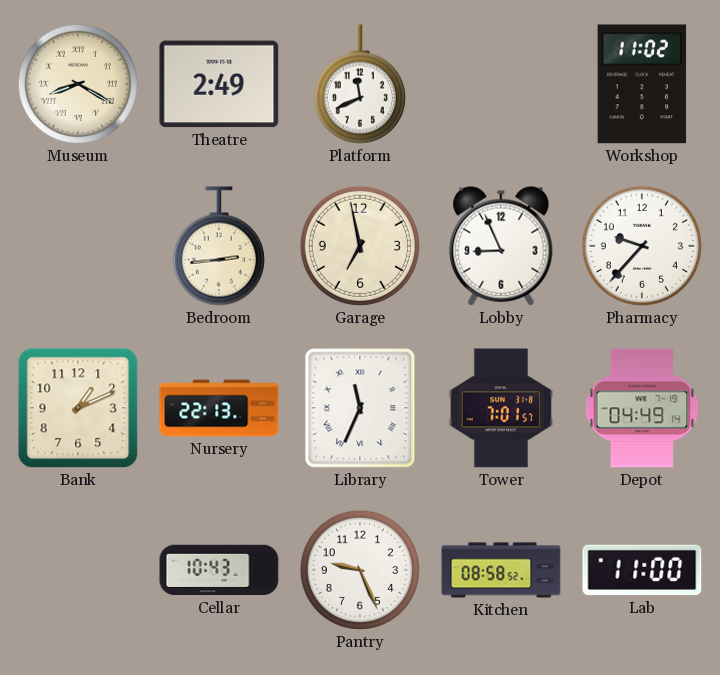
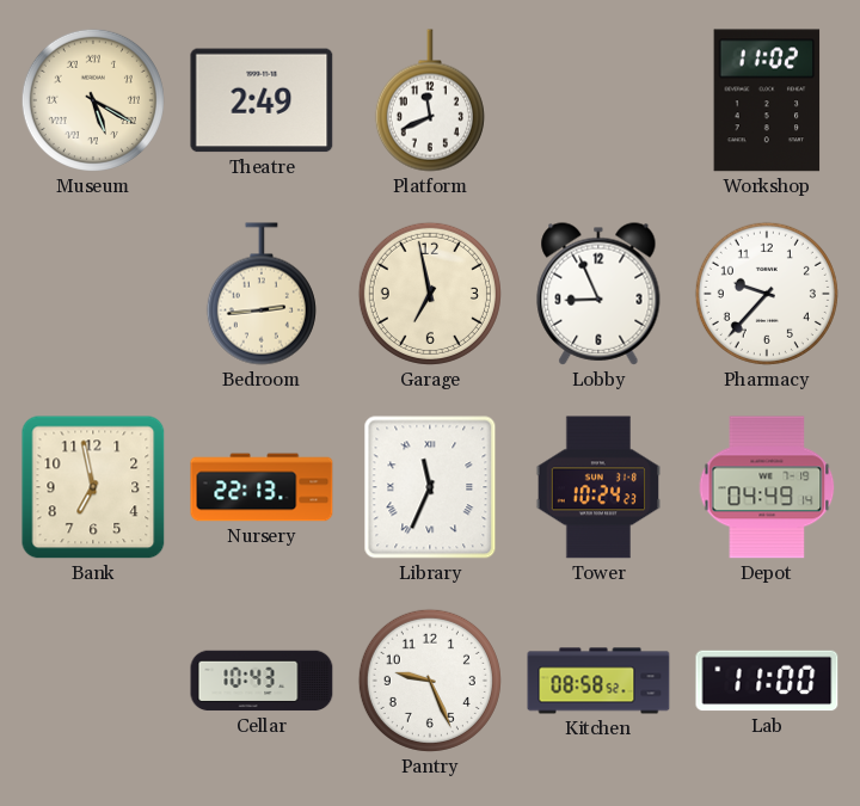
Museum: 8:20 -> 5:20 (93, 100)
Bank: 1:11 -> 6:58 (93, 487)
Tower: 7:01 -> 10:24 (598, 487)
